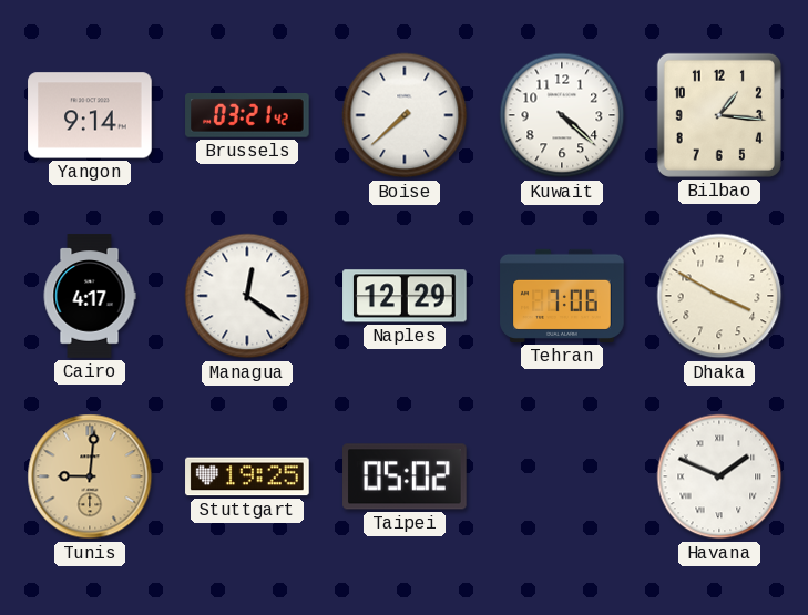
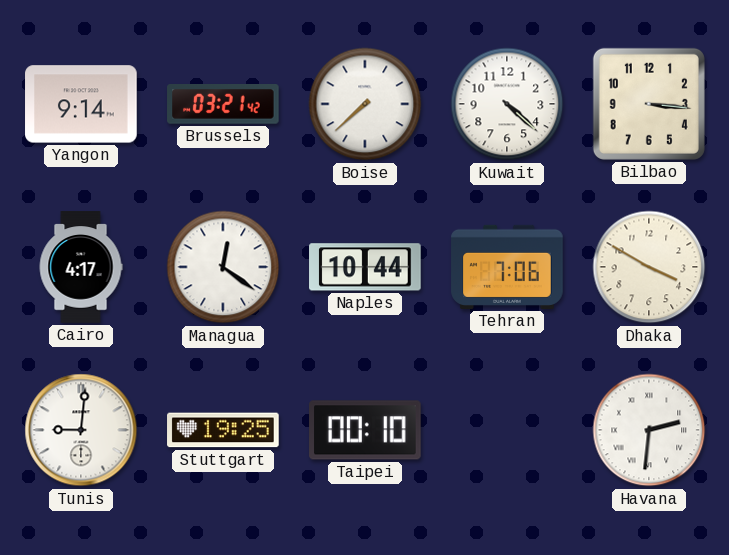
Bilbao: 1:16 -> 3:16 (649, 104)
Naples: 12:29 -> 10:44 (365, 267)
Tunis dial: champagne -> white (81, 430)
Taipei: 05:02 -> 00:10 (365, 430)
Havana: 1:49 -> 2:31 (649, 430)
